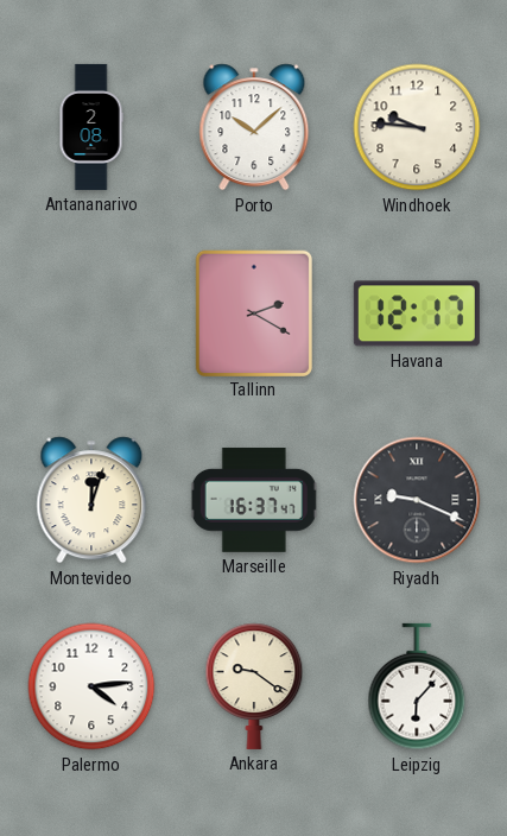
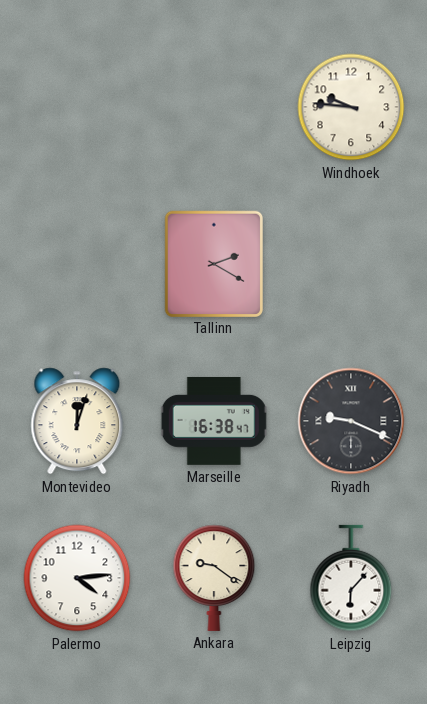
Antananarivo: 2:08 -> none (91, 127)
Porto: 10:08 -> none (254, 127)
Havana: 12:17 -> none (417, 313)
Marseille: 16:37 -> 16:38 (214, 421)
